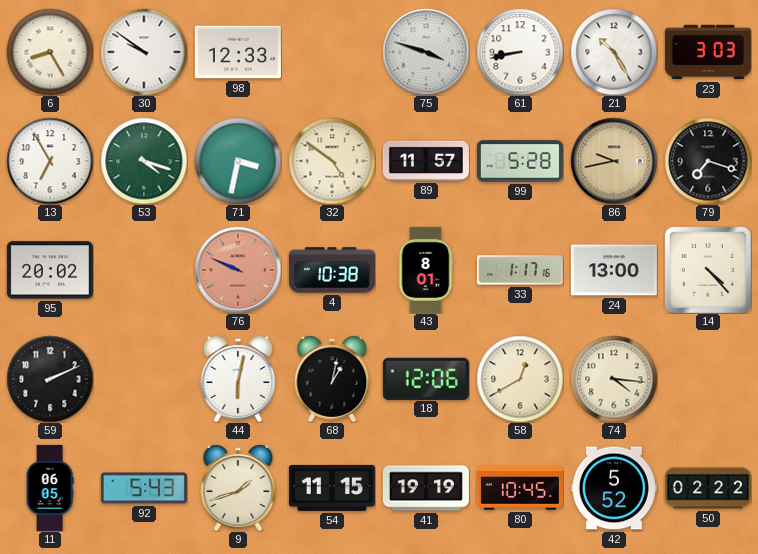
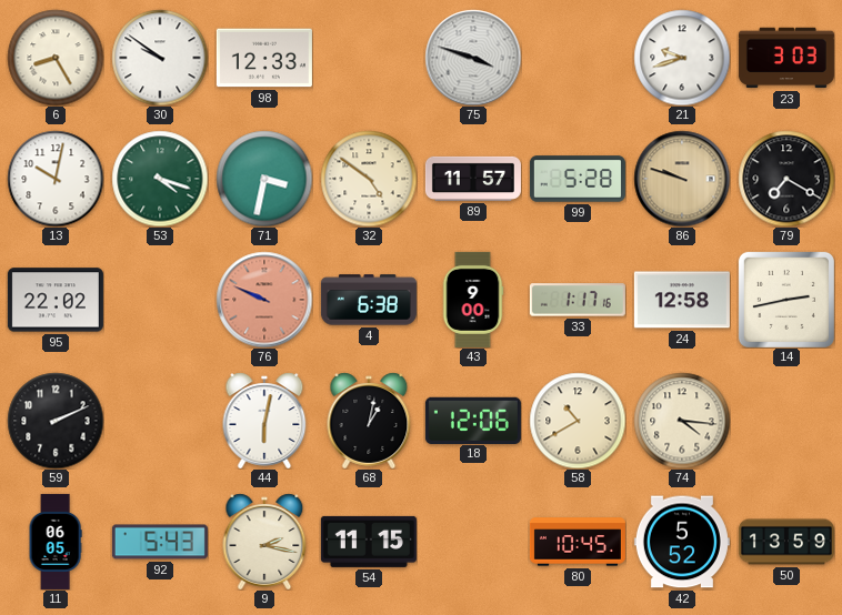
61: 8:43 -> none (520, 52)
21: 10:25 -> 9:42 (682, 58)
13: 6:55 -> 10:02 (56, 179)
86: 9:43 -> 9:48 (682, 179)
79: 7:18 -> 7:20 (786, 179)
95: 20:02 -> 22:02 (56, 300)
4: 10:38 -> 6:38 (369, 300)
43: 8:01 -> 9:00 (473, 300)
24: 13:00 -> 12:58 (682, 300)
14: 4:23 -> 2:43 (786, 300)
58: 12:40 -> 10:40 (578, 421)
9: 1:42 -> 2:17 (264, 542)
41: 19:19 -> none (426, 488)
50: 02:22 -> 13:59 (786, 542)
